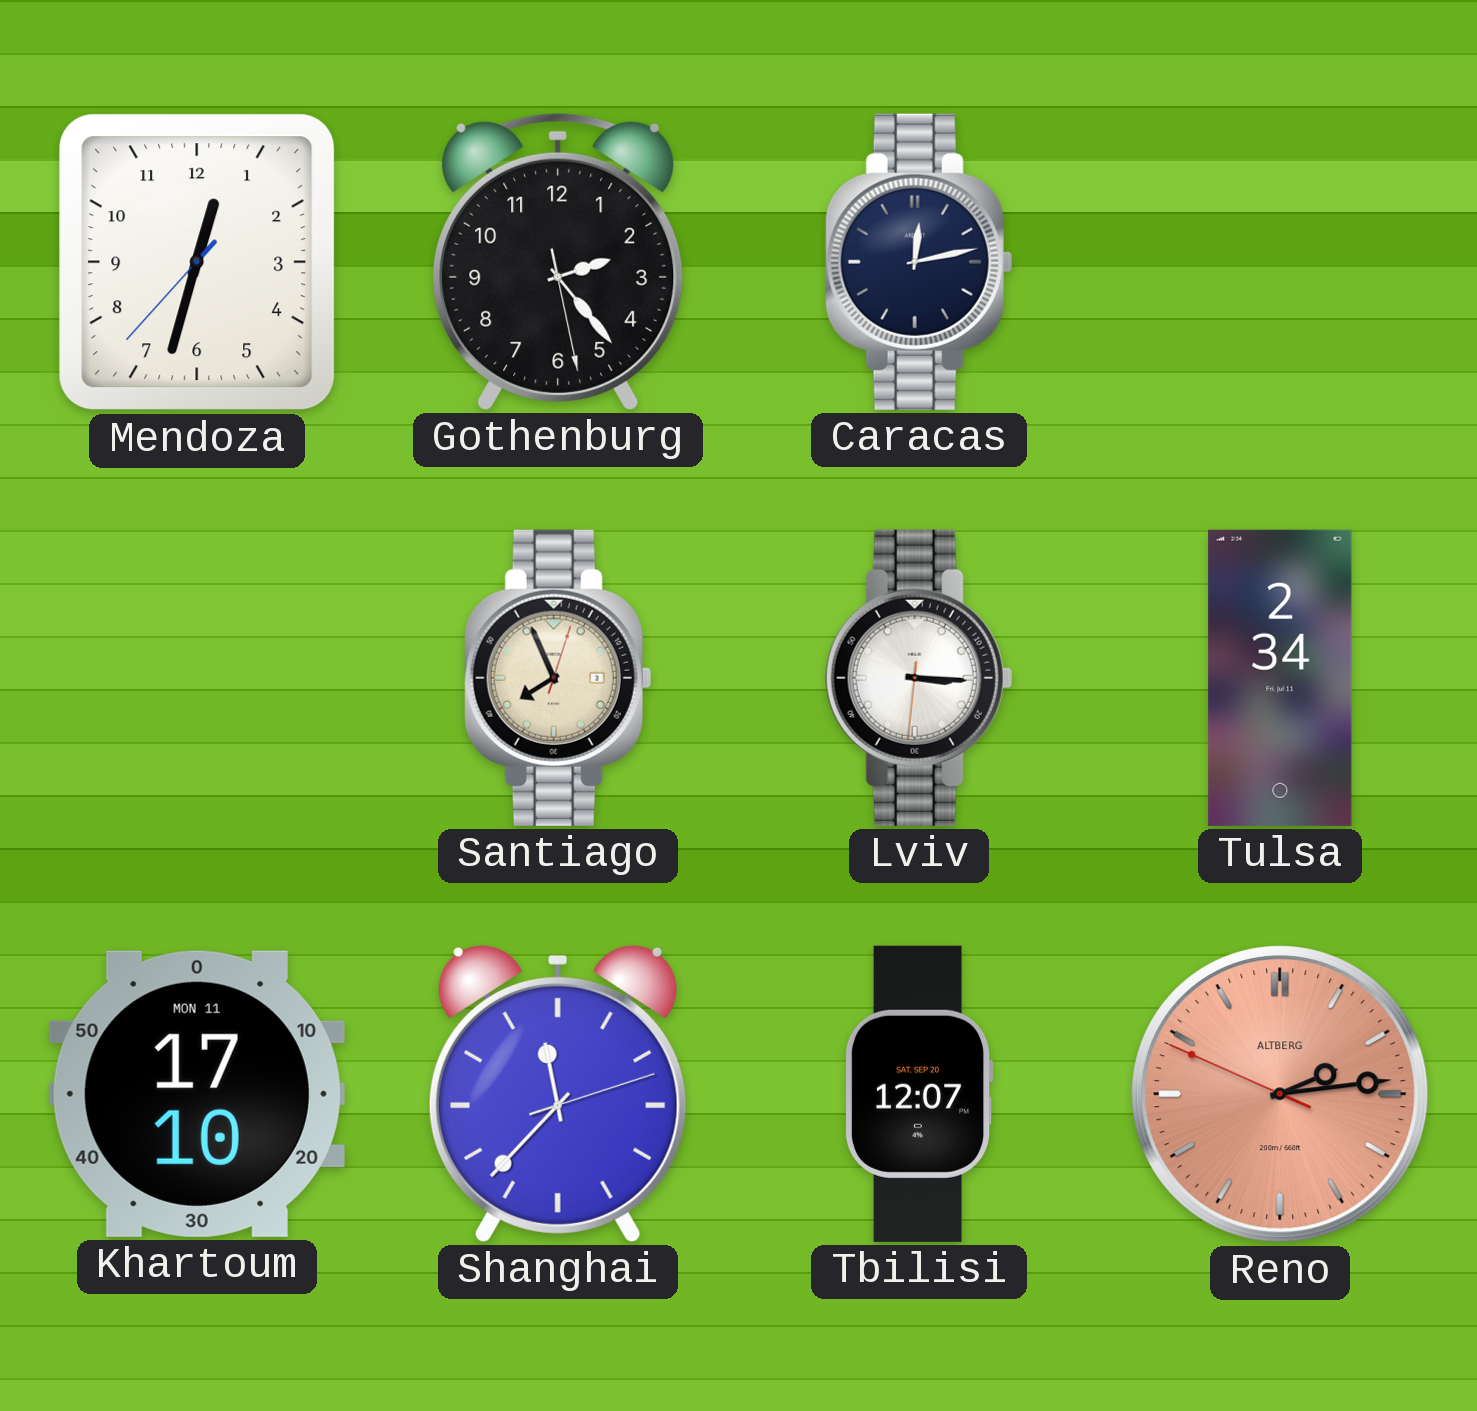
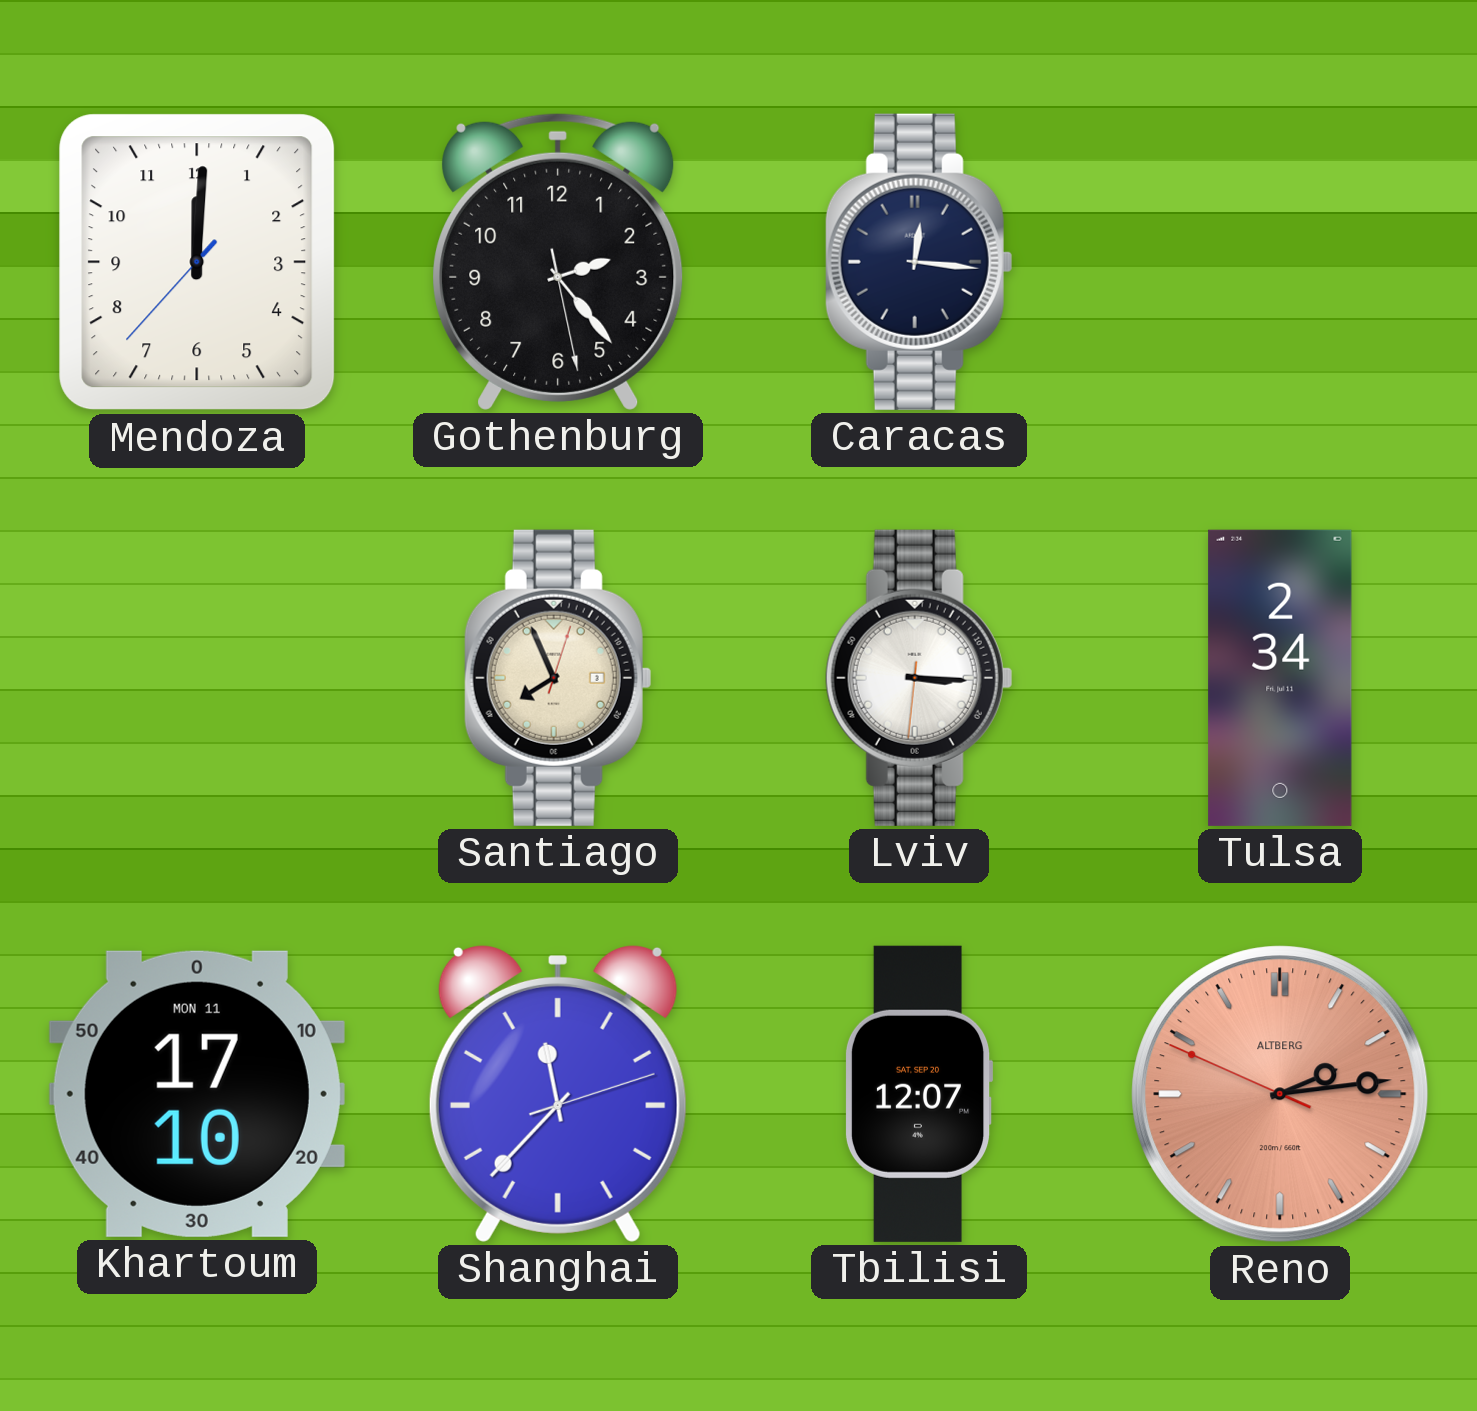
Mendoza: 12:32 -> 12:00 (197, 262)
Caracas: 12:13 -> 12:16 (919, 262)
